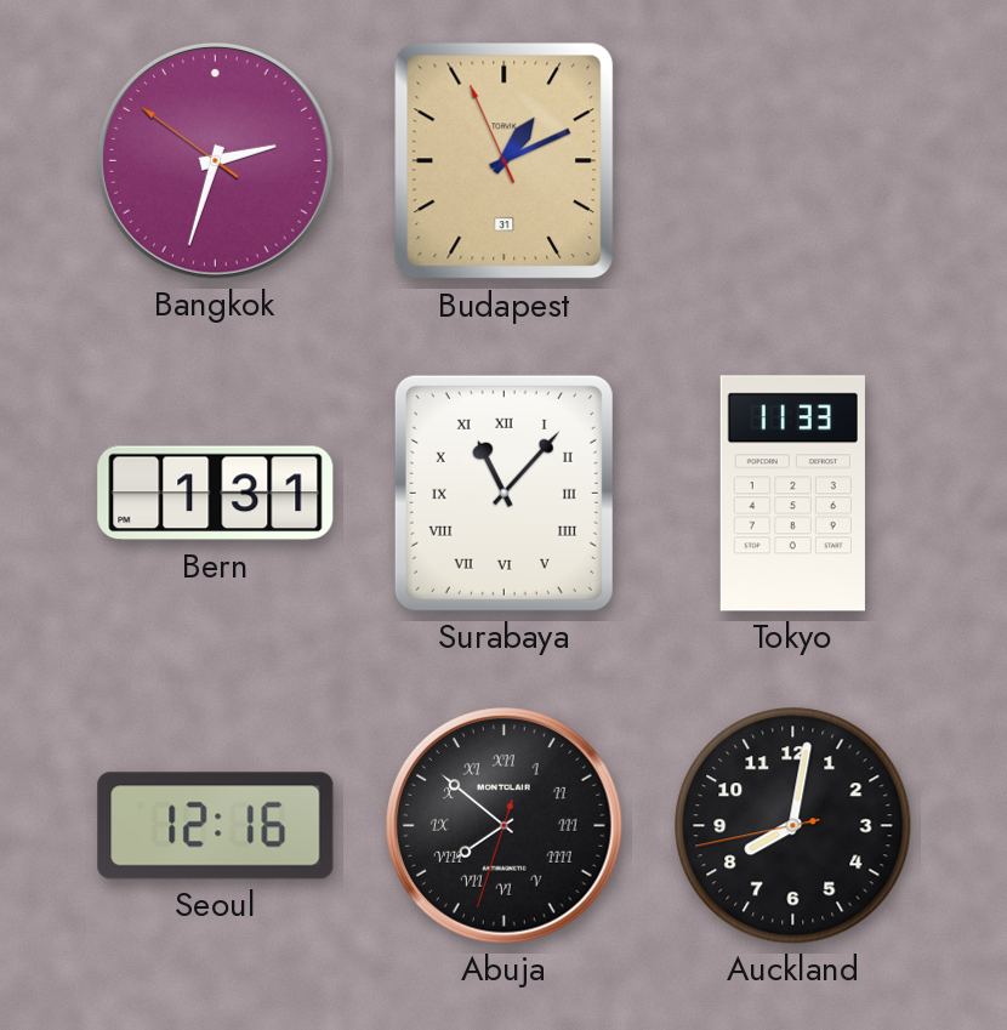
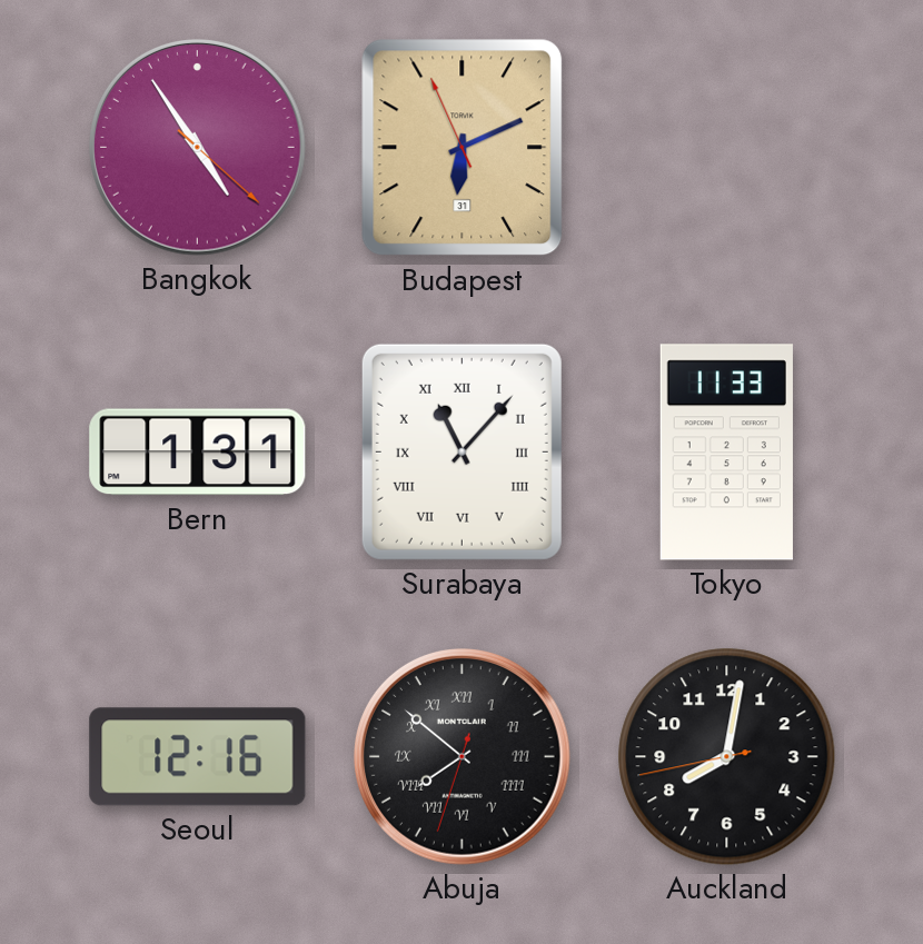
Bangkok: 2:32 -> 4:54 (197, 147)
Budapest: 1:10 -> 6:10 (463, 148)
